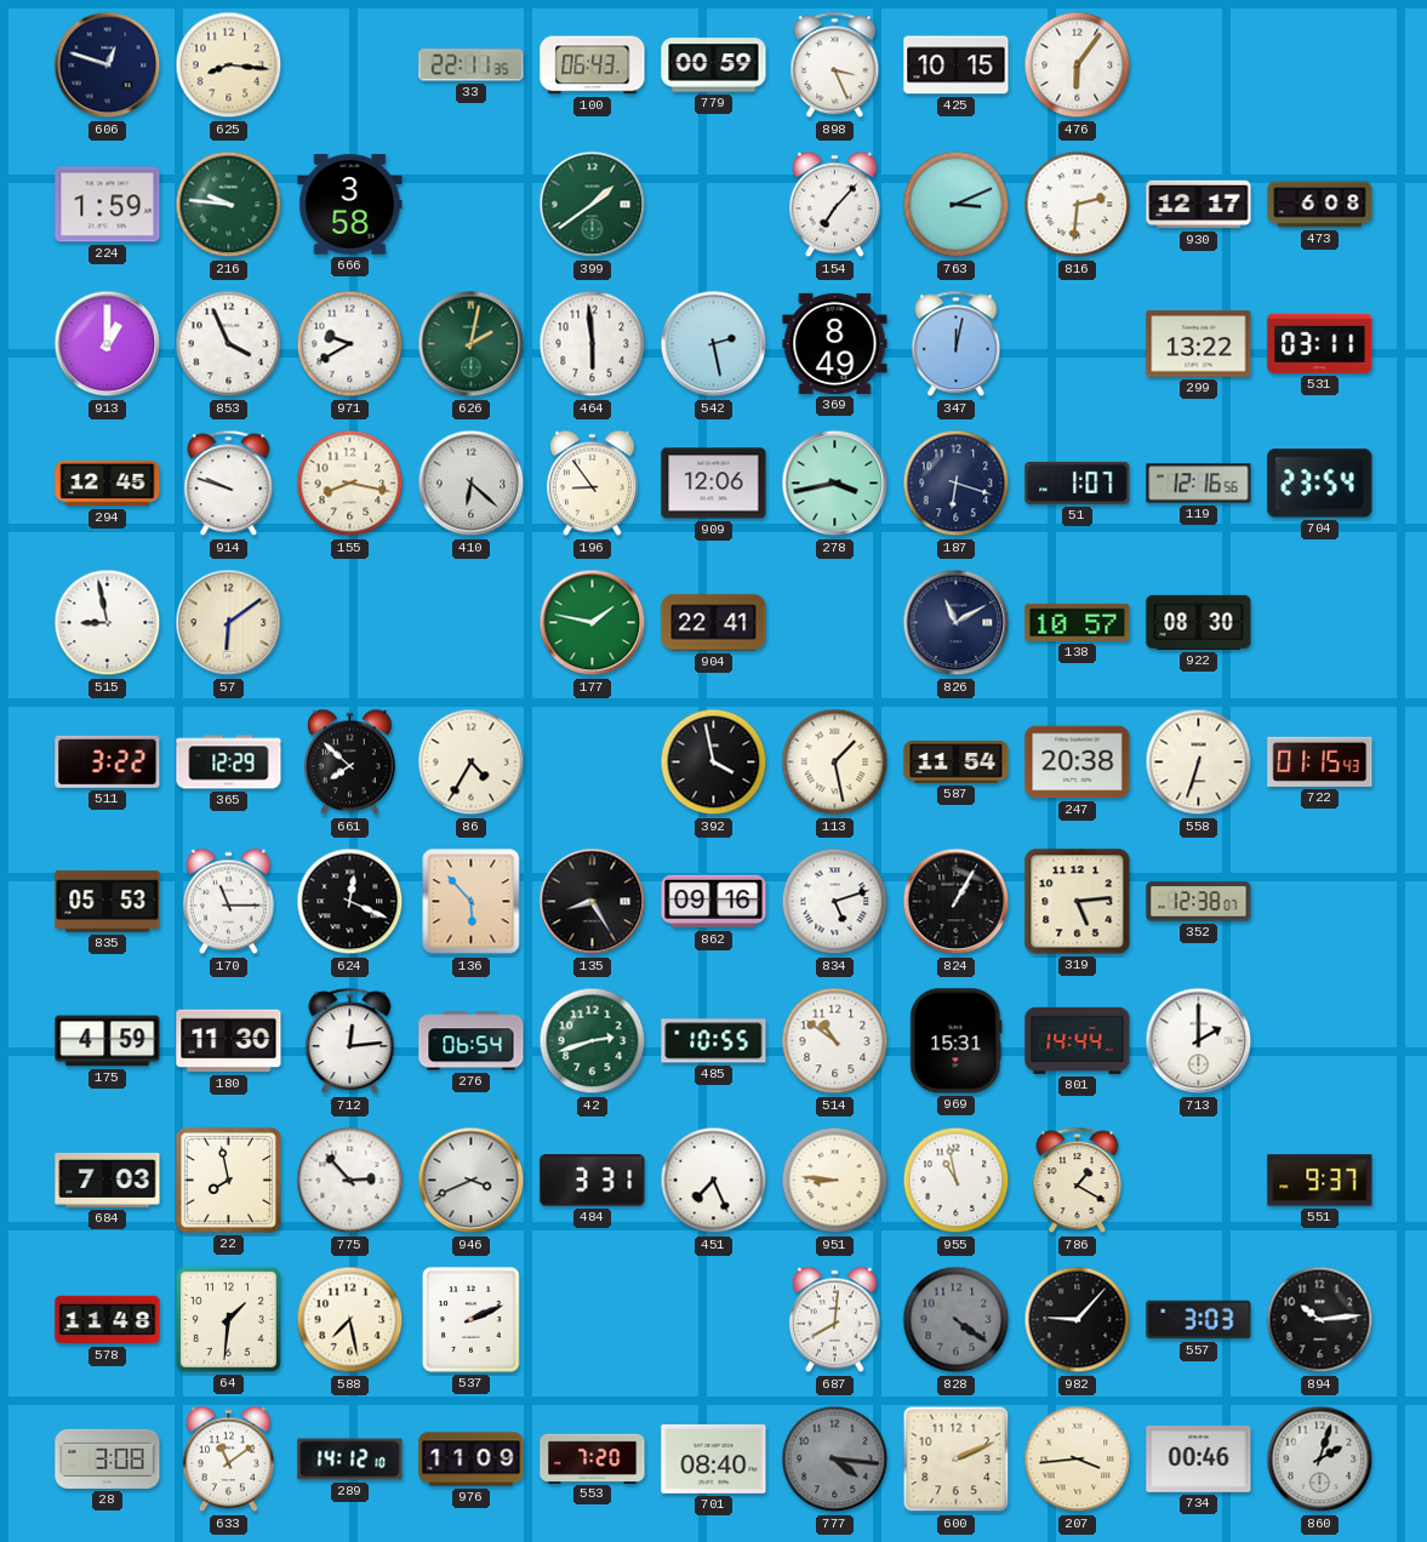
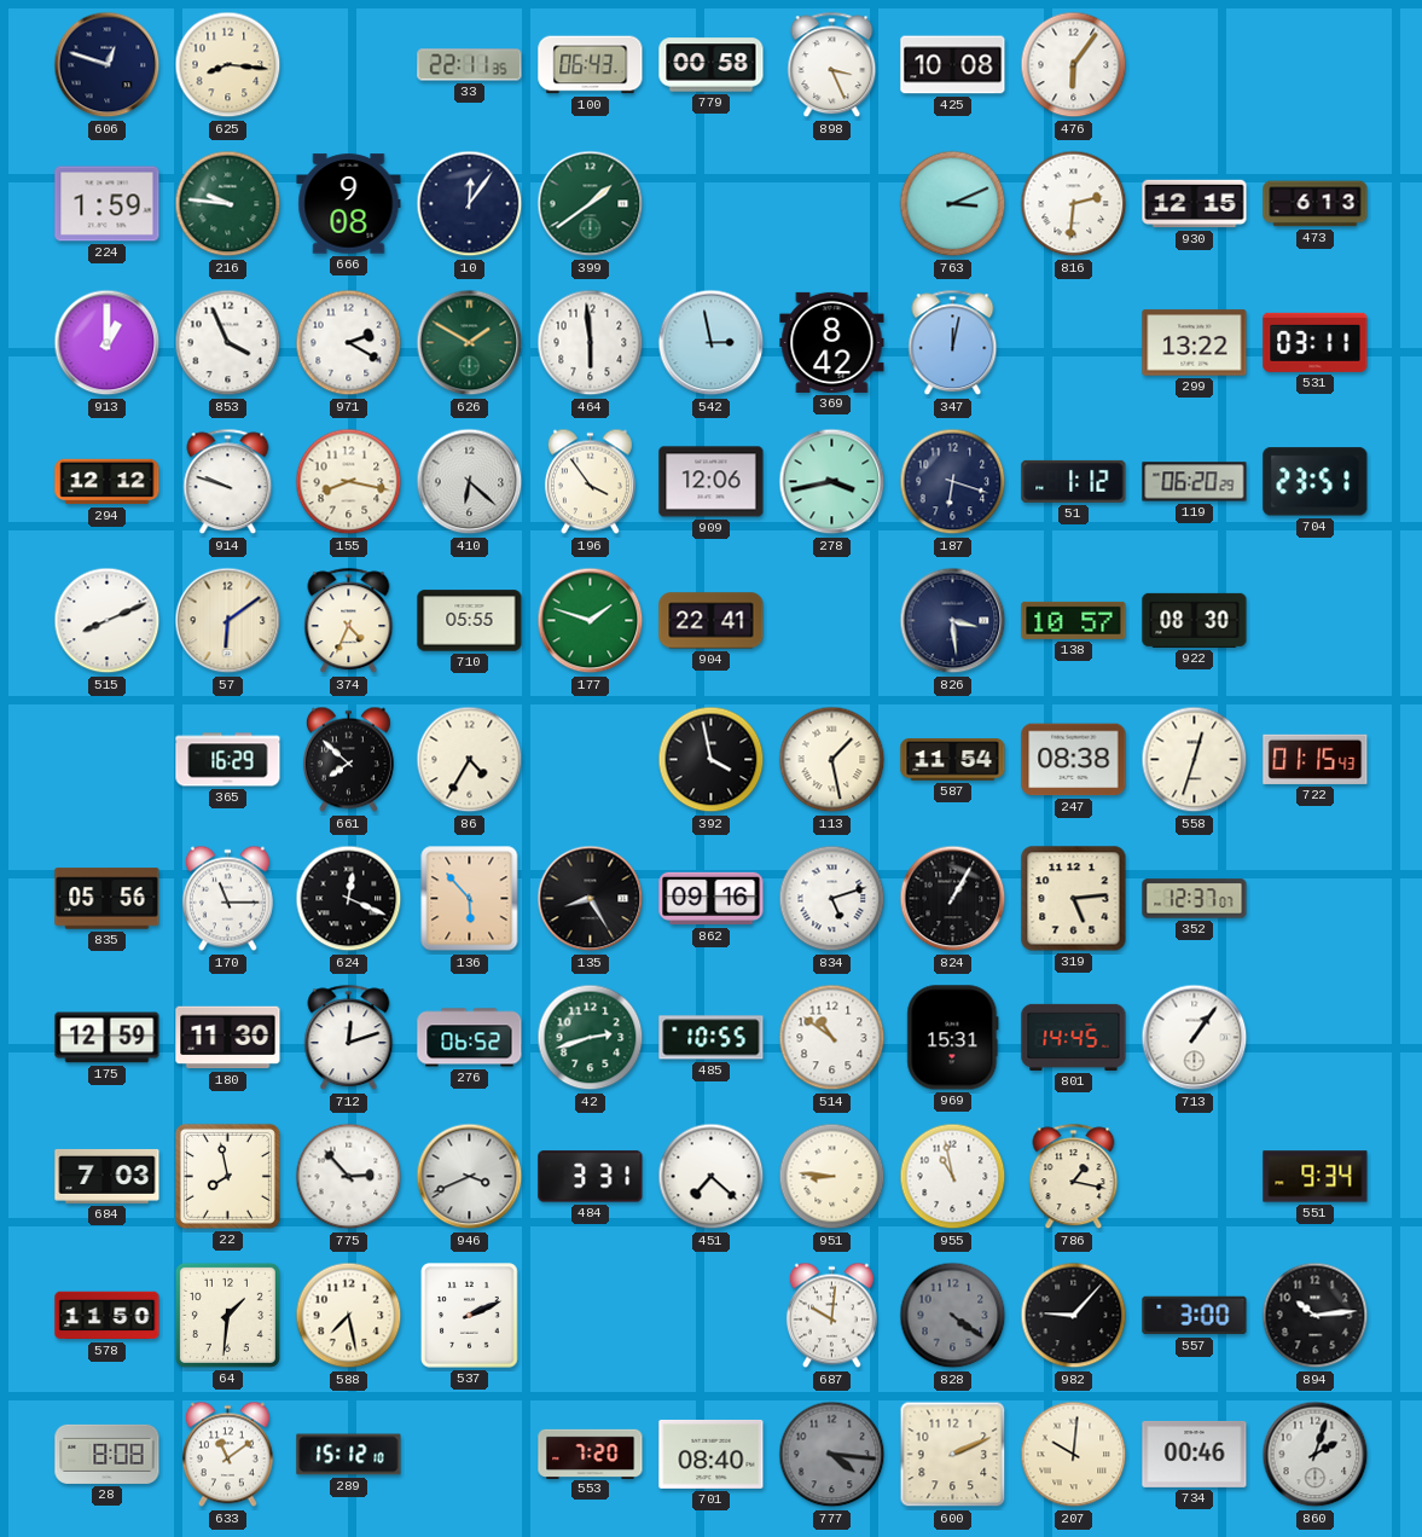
779: 00:59 -> 00:58 (712, 65)
425: 10:15 -> 10:08 (953, 65)
666: 3:58 -> 9:08 (349, 204)
10: none -> 12:06 (470, 204)
154: 7:07 -> none (834, 205)
930: 12:17 -> 12:15 (1195, 204)
473: 6:08 -> 6:13 (1316, 204)
971: 9:40 -> 2:20 (349, 343)
626: 2:02 -> 1:50 (470, 343)
542: 2:28 -> 2:58 (712, 343)
369: 8:49 -> 8:42 (832, 342)
294: 12:45 -> 12:12 (108, 482)
196: 8:54 -> 3:54 (590, 482)
51: 1:07 -> 1:12 (1074, 481)
119: 12:16 -> 06:20 (1195, 482)
704: 23:54 -> 23:51 (1316, 482)
515: 8:58 -> 8:11 (108, 621)
374: none -> 4:34 (349, 621)
710: none -> 05:55 (470, 621)
177: 1:47 -> 1:48 (591, 621)
826: 11:10 -> 3:29 (953, 621)
511: 3:22 -> none (108, 761)
365: 12:29 -> 16:29 (228, 760)
247: 20:38 -> 08:38 (1074, 760)
558: 6:33 -> 12:33 (1195, 760)
835: 05:53 -> 05:56 (108, 899)
352: 12:38 -> 12:37 (1195, 899)
175: 4:59 -> 12:59 (108, 1038)
712: 12:14 -> 12:12 (349, 1038)
276: 06:54 -> 06:52 (470, 1038)
801: 14:44 -> 14:45 (1074, 1037)
713: 2:00 -> 1:06 (1195, 1038)
451: 7:26 -> 7:22 (712, 1177)
786: 1:20 -> 1:17 (1074, 1177)
551: 9:37 -> 9:34 (1316, 1177)
578: 11:48 -> 11:50 (108, 1316)
687: 8:01 -> 10:01 (831, 1316)
557: 3:03 -> 3:00 (1195, 1316)
28: 3:08 -> 8:08 (108, 1454)
289: 14:12 -> 15:12 (349, 1455)
976: 11:09 -> none (472, 1460)
207: 3:44 -> 10:01 (1074, 1455)
